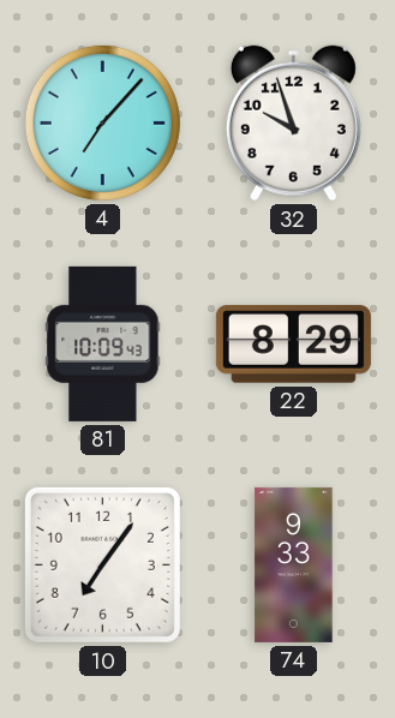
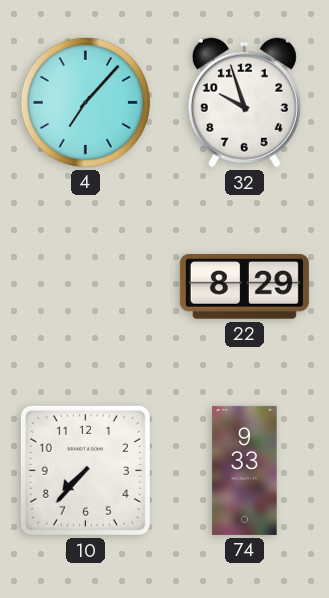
81: 10:09 -> none (103, 343)
10: 7:06 -> 7:37 (85, 470)
